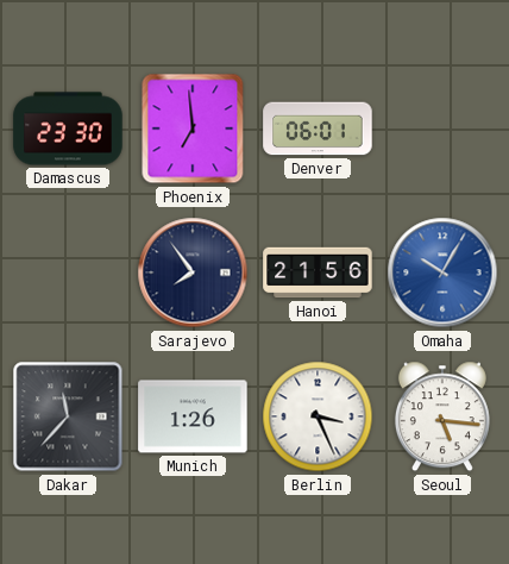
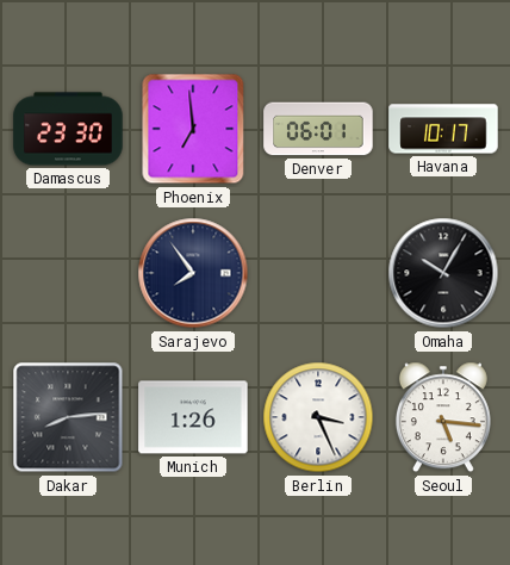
Havana: none -> 10:17 (443, 129)
Hanoi: 21:56 -> none (318, 272)
Omaha dial: blue -> black (443, 273)
Dakar: 11:37 -> 8:14 (68, 417)
